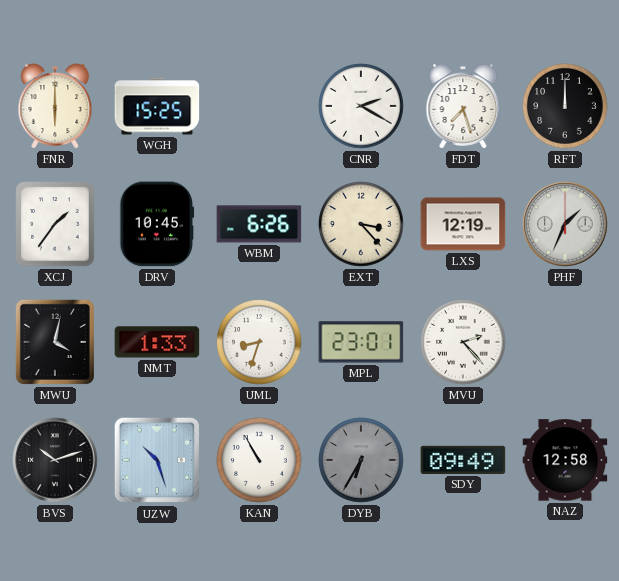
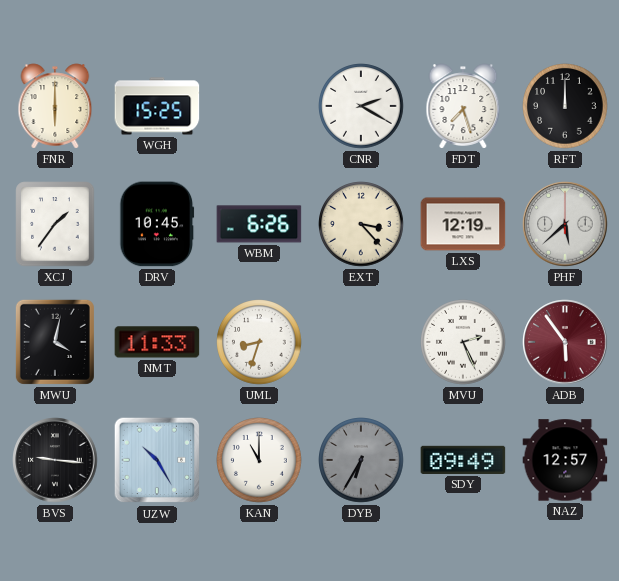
PHF: 1:34 -> 5:38 (565, 224)
NMT: 1:33 -> 11:33 (157, 342)
MPL: 23:01 -> none (361, 342)
MVU: 2:23 -> 2:26 (463, 342)
ADB: none -> 5:54 (565, 342)
BVS: 10:12 -> 9:16 (55, 460)
UZW: 10:27 -> 10:25 (157, 460)
KAN: 10:55 -> 11:00 (259, 460)
NAZ: 12:58 -> 12:57 (565, 460)
